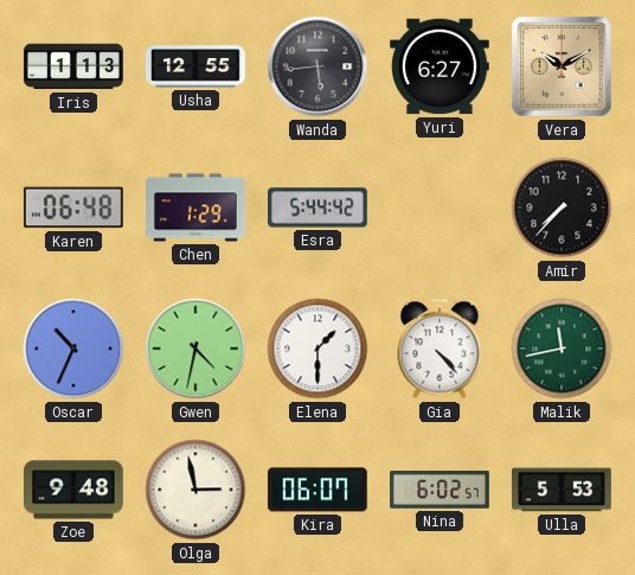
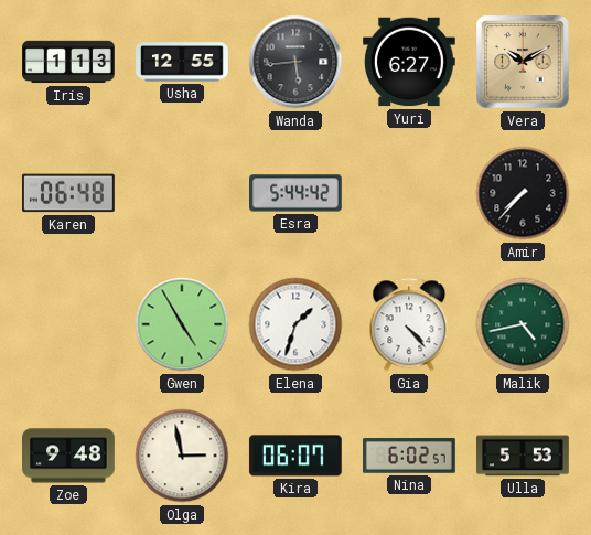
Chen: 1:29 -> none (197, 207)
Oscar: 10:34 -> none (73, 349)
Gwen: 4:32 -> 4:55 (182, 324)
Elena: 1:30 -> 1:33 (295, 324)
Malik: 11:43 -> 4:43 (523, 324)
